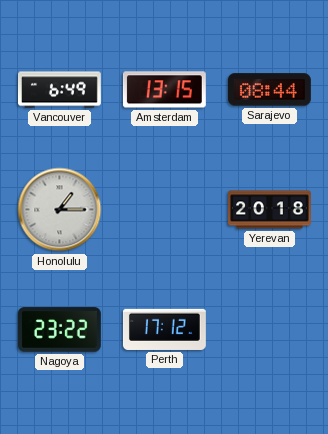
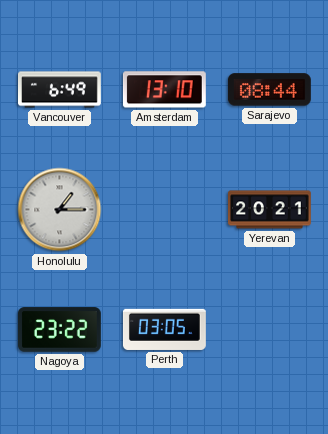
Amsterdam: 13:15 -> 13:10 (164, 90)
Yerevan: 20:18 -> 20:21 (270, 210)
Perth: 17:12 -> 03:05 (164, 329)
